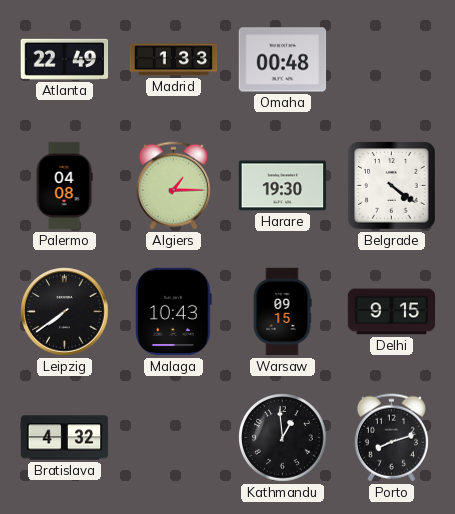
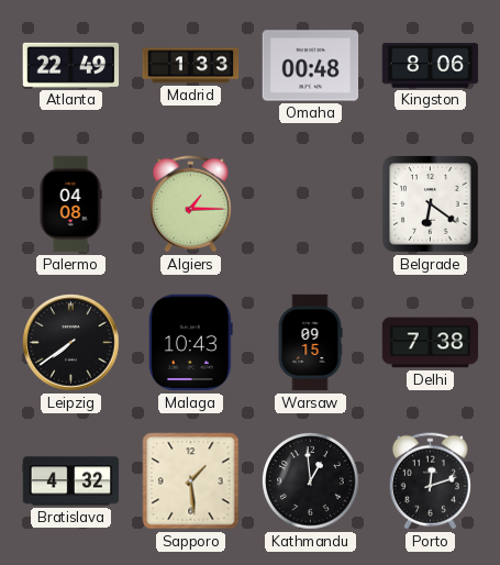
Kingston: none -> 8:06 (431, 66)
Harare: 19:30 -> none (283, 186)
Belgrade: 4:21 -> 6:21 (431, 204)
Delhi: 9:15 -> 7:38 (431, 343)
Sapporo: none -> 1:29 (191, 481)
Porto: 8:12 -> 12:12 (430, 481)
